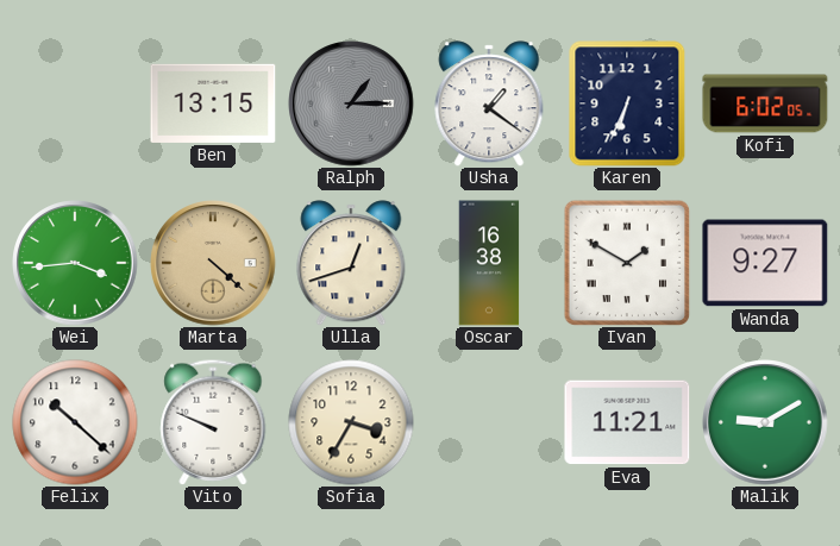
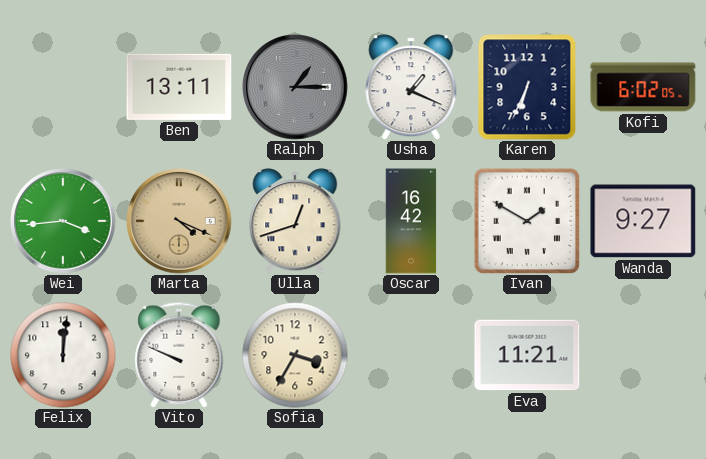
Ben: 13:15 -> 13:11 (179, 87)
Usha: 1:21 -> 1:19 (411, 87)
Marta: 4:22 -> 4:19 (179, 221)
Oscar: 16:38 -> 16:42 (411, 221)
Felix: 10:22 -> 12:01 (63, 355)
Malik: 9:10 -> none (765, 422)
